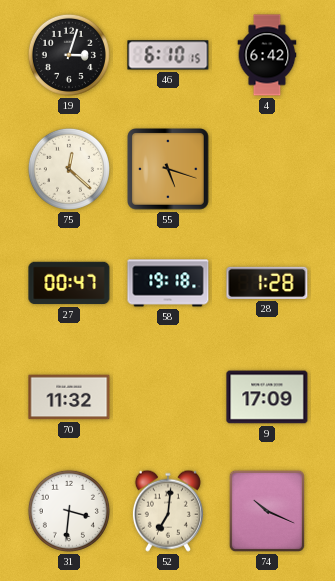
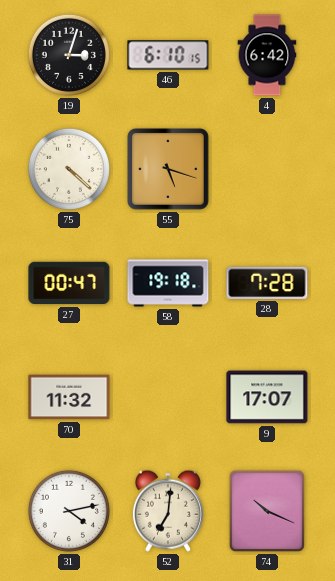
75: 12:22 -> 4:22 (69, 169)
28: 1:28 -> 7:28 (267, 283)
9: 17:09 -> 17:07 (267, 397)
31: 3:31 -> 4:13 (69, 511)
